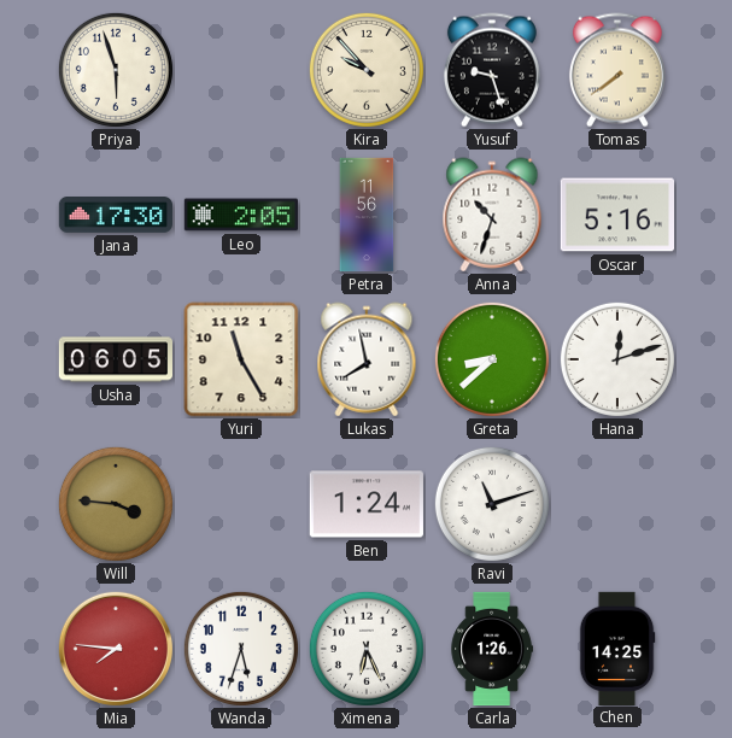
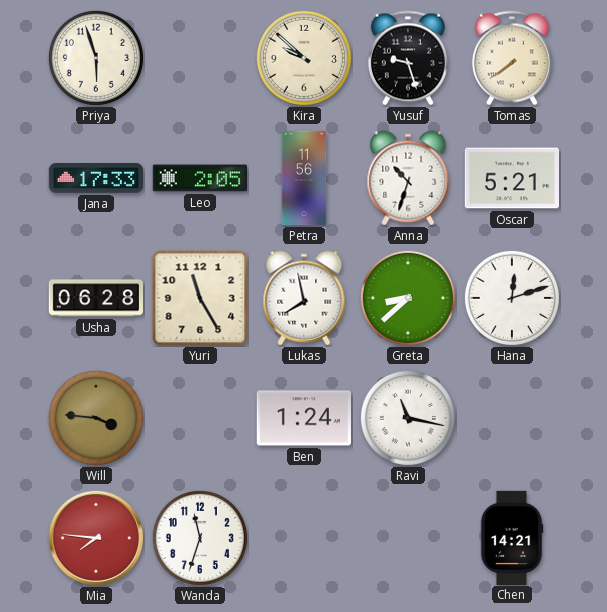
Kira: 9:53 -> 9:52 (304, 58)
Jana: 17:30 -> 17:33 (95, 179)
Oscar: 5:16 -> 5:21 (511, 178)
Usha: 06:05 -> 06:28 (95, 298)
Ravi: 11:12 -> 11:17 (408, 418)
Wanda: 5:33 -> 11:33 (200, 538)
Ximena: 6:26 -> none (367, 649)
Carla: 1:26 -> none (492, 649)
Chen: 14:25 -> 14:21 (512, 537)
